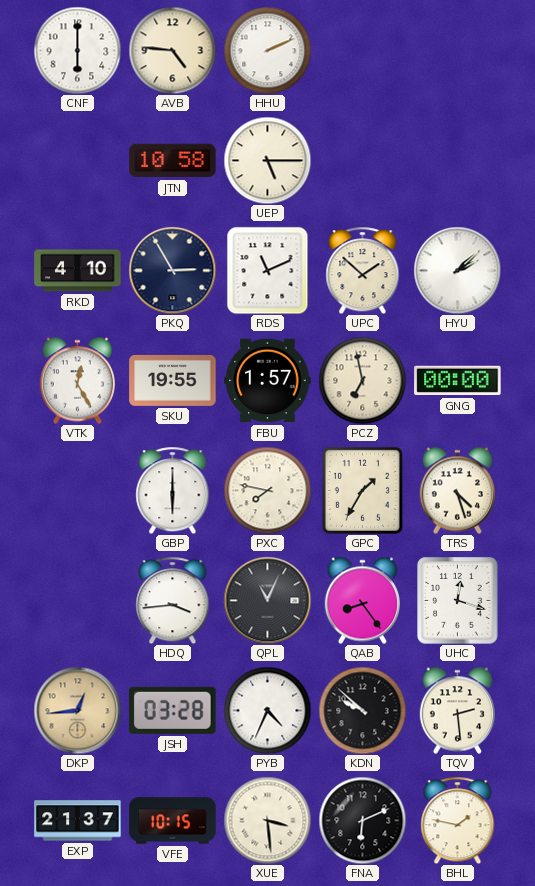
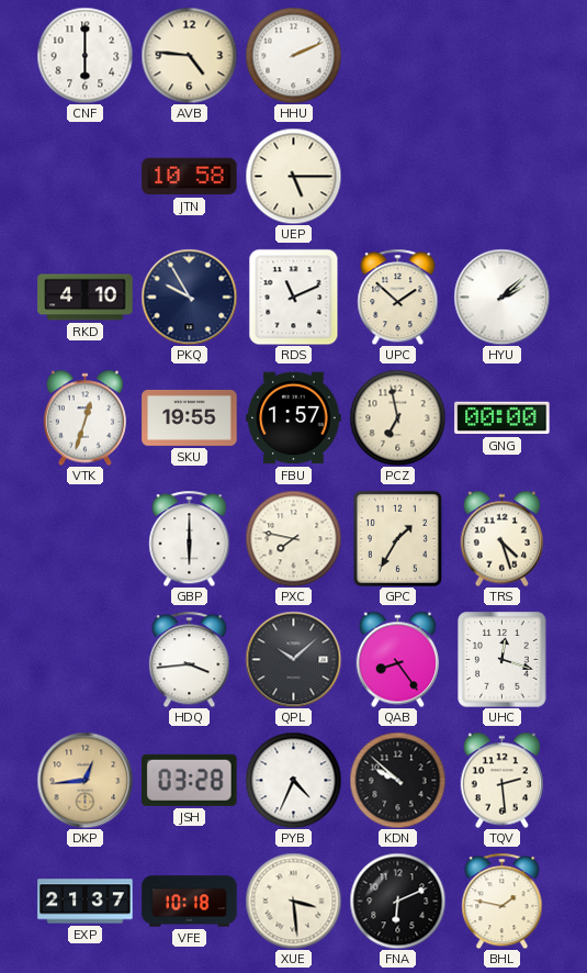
PKQ: 2:55 -> 9:55 (189, 297)
VTK: 12:25 -> 12:33 (86, 417)
QPL: 11:04 -> 10:08 (293, 659)
VFE: 10:15 -> 10:18 (190, 902)
